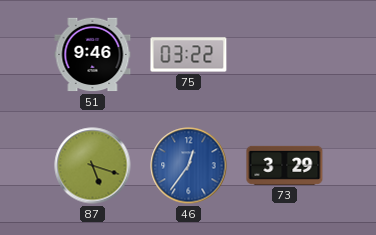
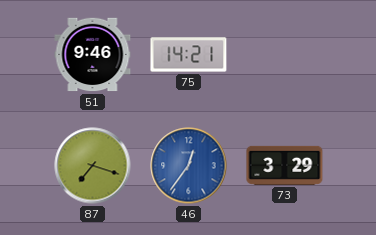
75: 03:22 -> 14:21 (189, 55)
87: 5:18 -> 7:18 (93, 166)
